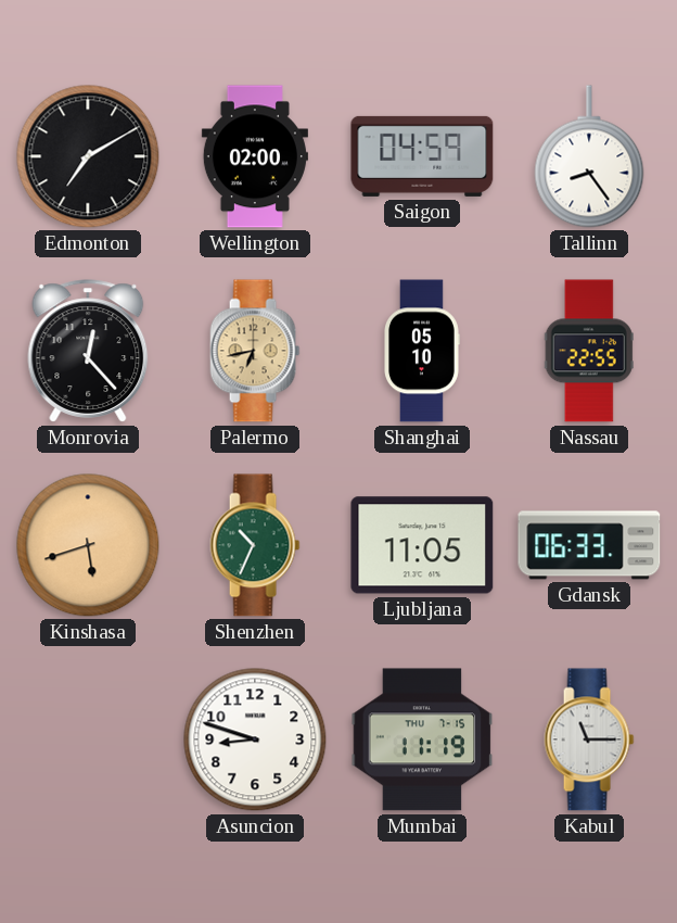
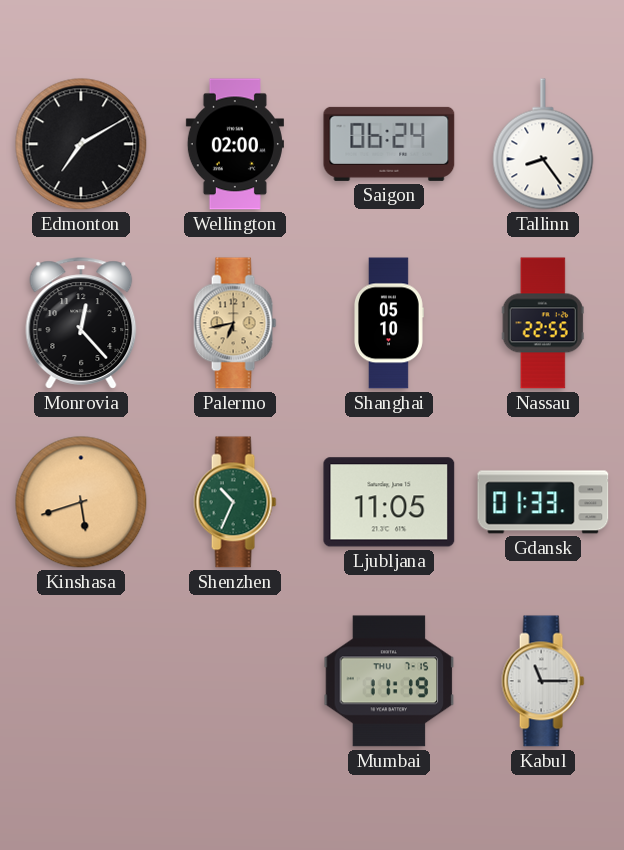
Saigon: 04:59 -> 06:24 (389, 144)
Gdansk: 06:33 -> 01:33 (543, 502)
Asuncion: 8:48 -> none (255, 739)
